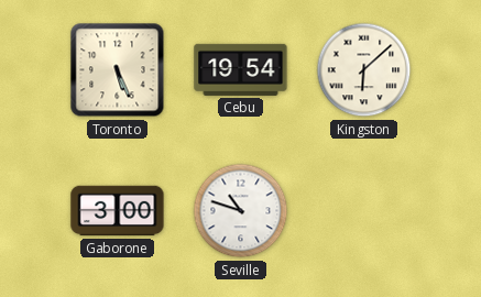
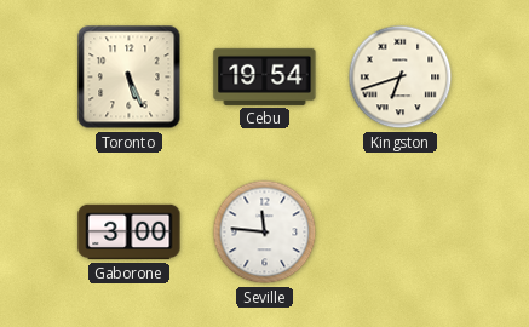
Kingston: 6:08 -> 6:42 (401, 78)
Seville: 10:48 -> 11:46 (265, 233)
